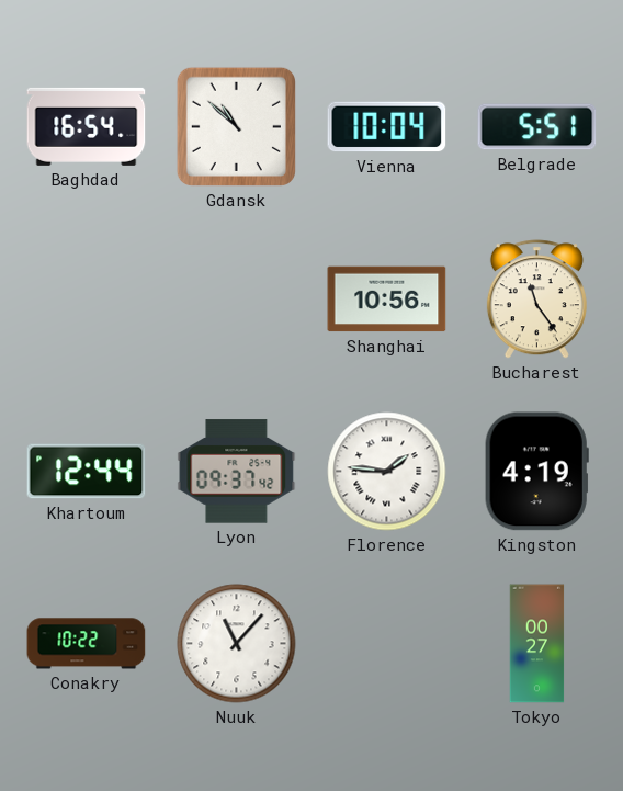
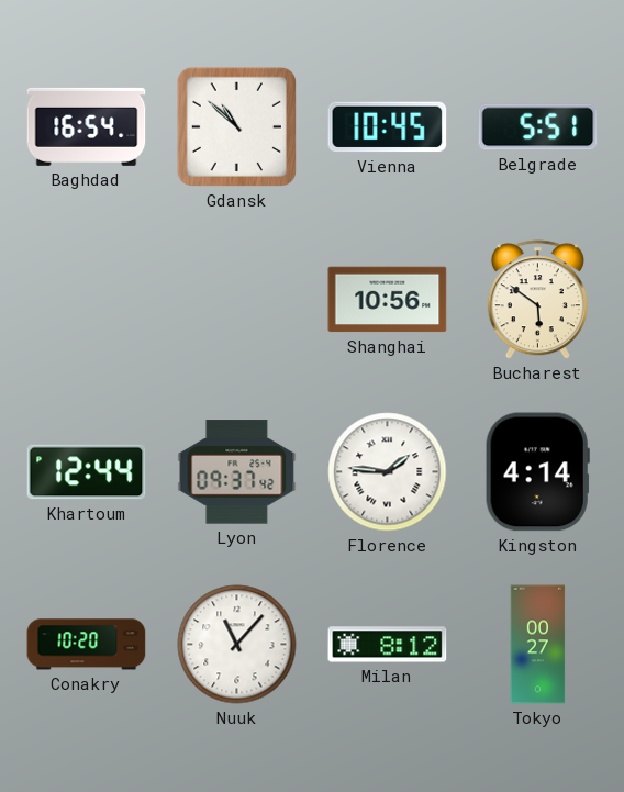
Vienna: 10:04 -> 10:45 (388, 127)
Bucharest: 11:24 -> 5:51 (537, 300)
Kingston: 4:19 -> 4:14 (537, 472)
Conakry: 10:22 -> 10:20 (87, 645)
Milan: none -> 8:12 (388, 645)
